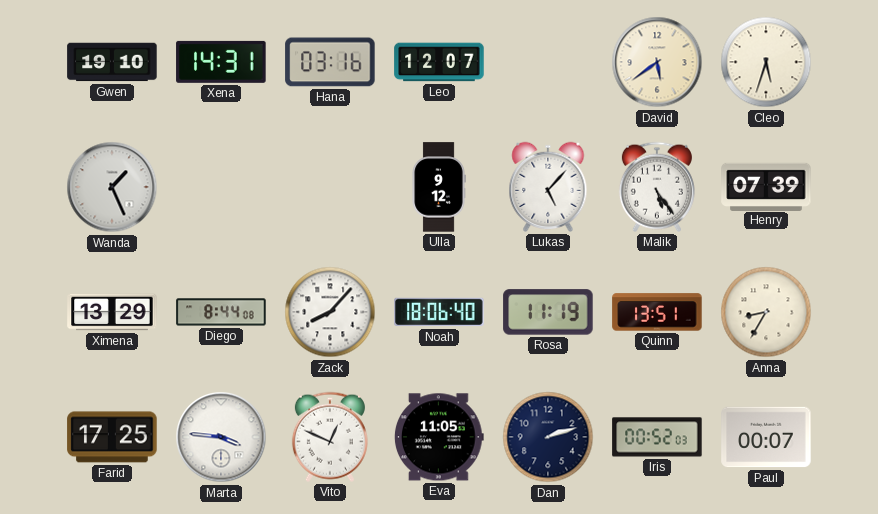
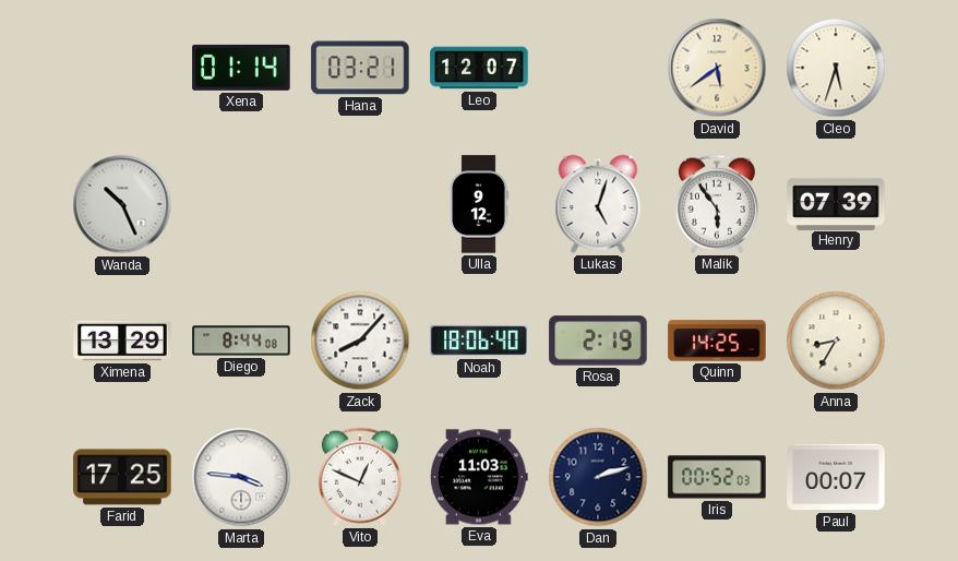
Gwen: 19:10 -> none (112, 62)
Xena: 14:31 -> 01:14 (241, 68)
Hana: 03:16 -> 03:21 (360, 68)
Wanda: 1:26 -> 10:26 (122, 204)
Lukas: 5:07 -> 5:03 (598, 204)
Malik: 5:24 -> 5:54 (717, 204)
Rosa: 11:19 -> 2:19 (598, 341)
Quinn: 13:51 -> 14:25 (717, 341)
Eva: 11:05 -> 11:03 (480, 477)
